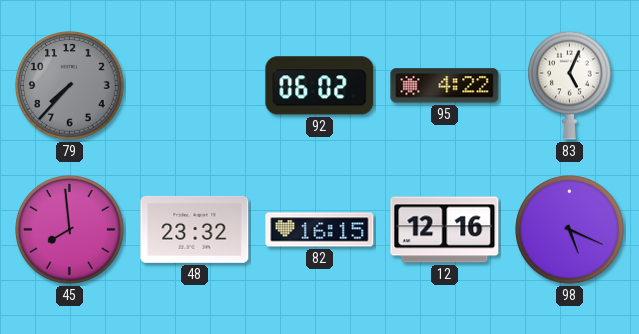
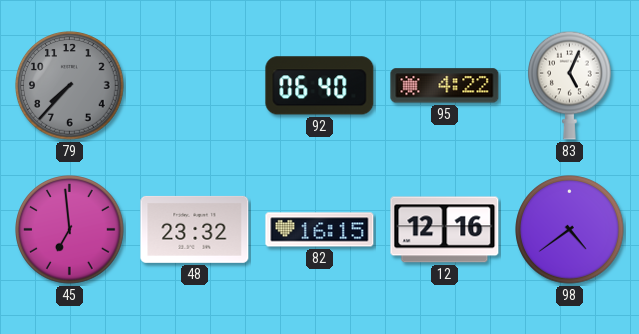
92: 06:02 -> 06:40 (320, 86)
45: 7:59 -> 6:59 (70, 230)
98: 5:19 -> 4:39 (570, 230)
